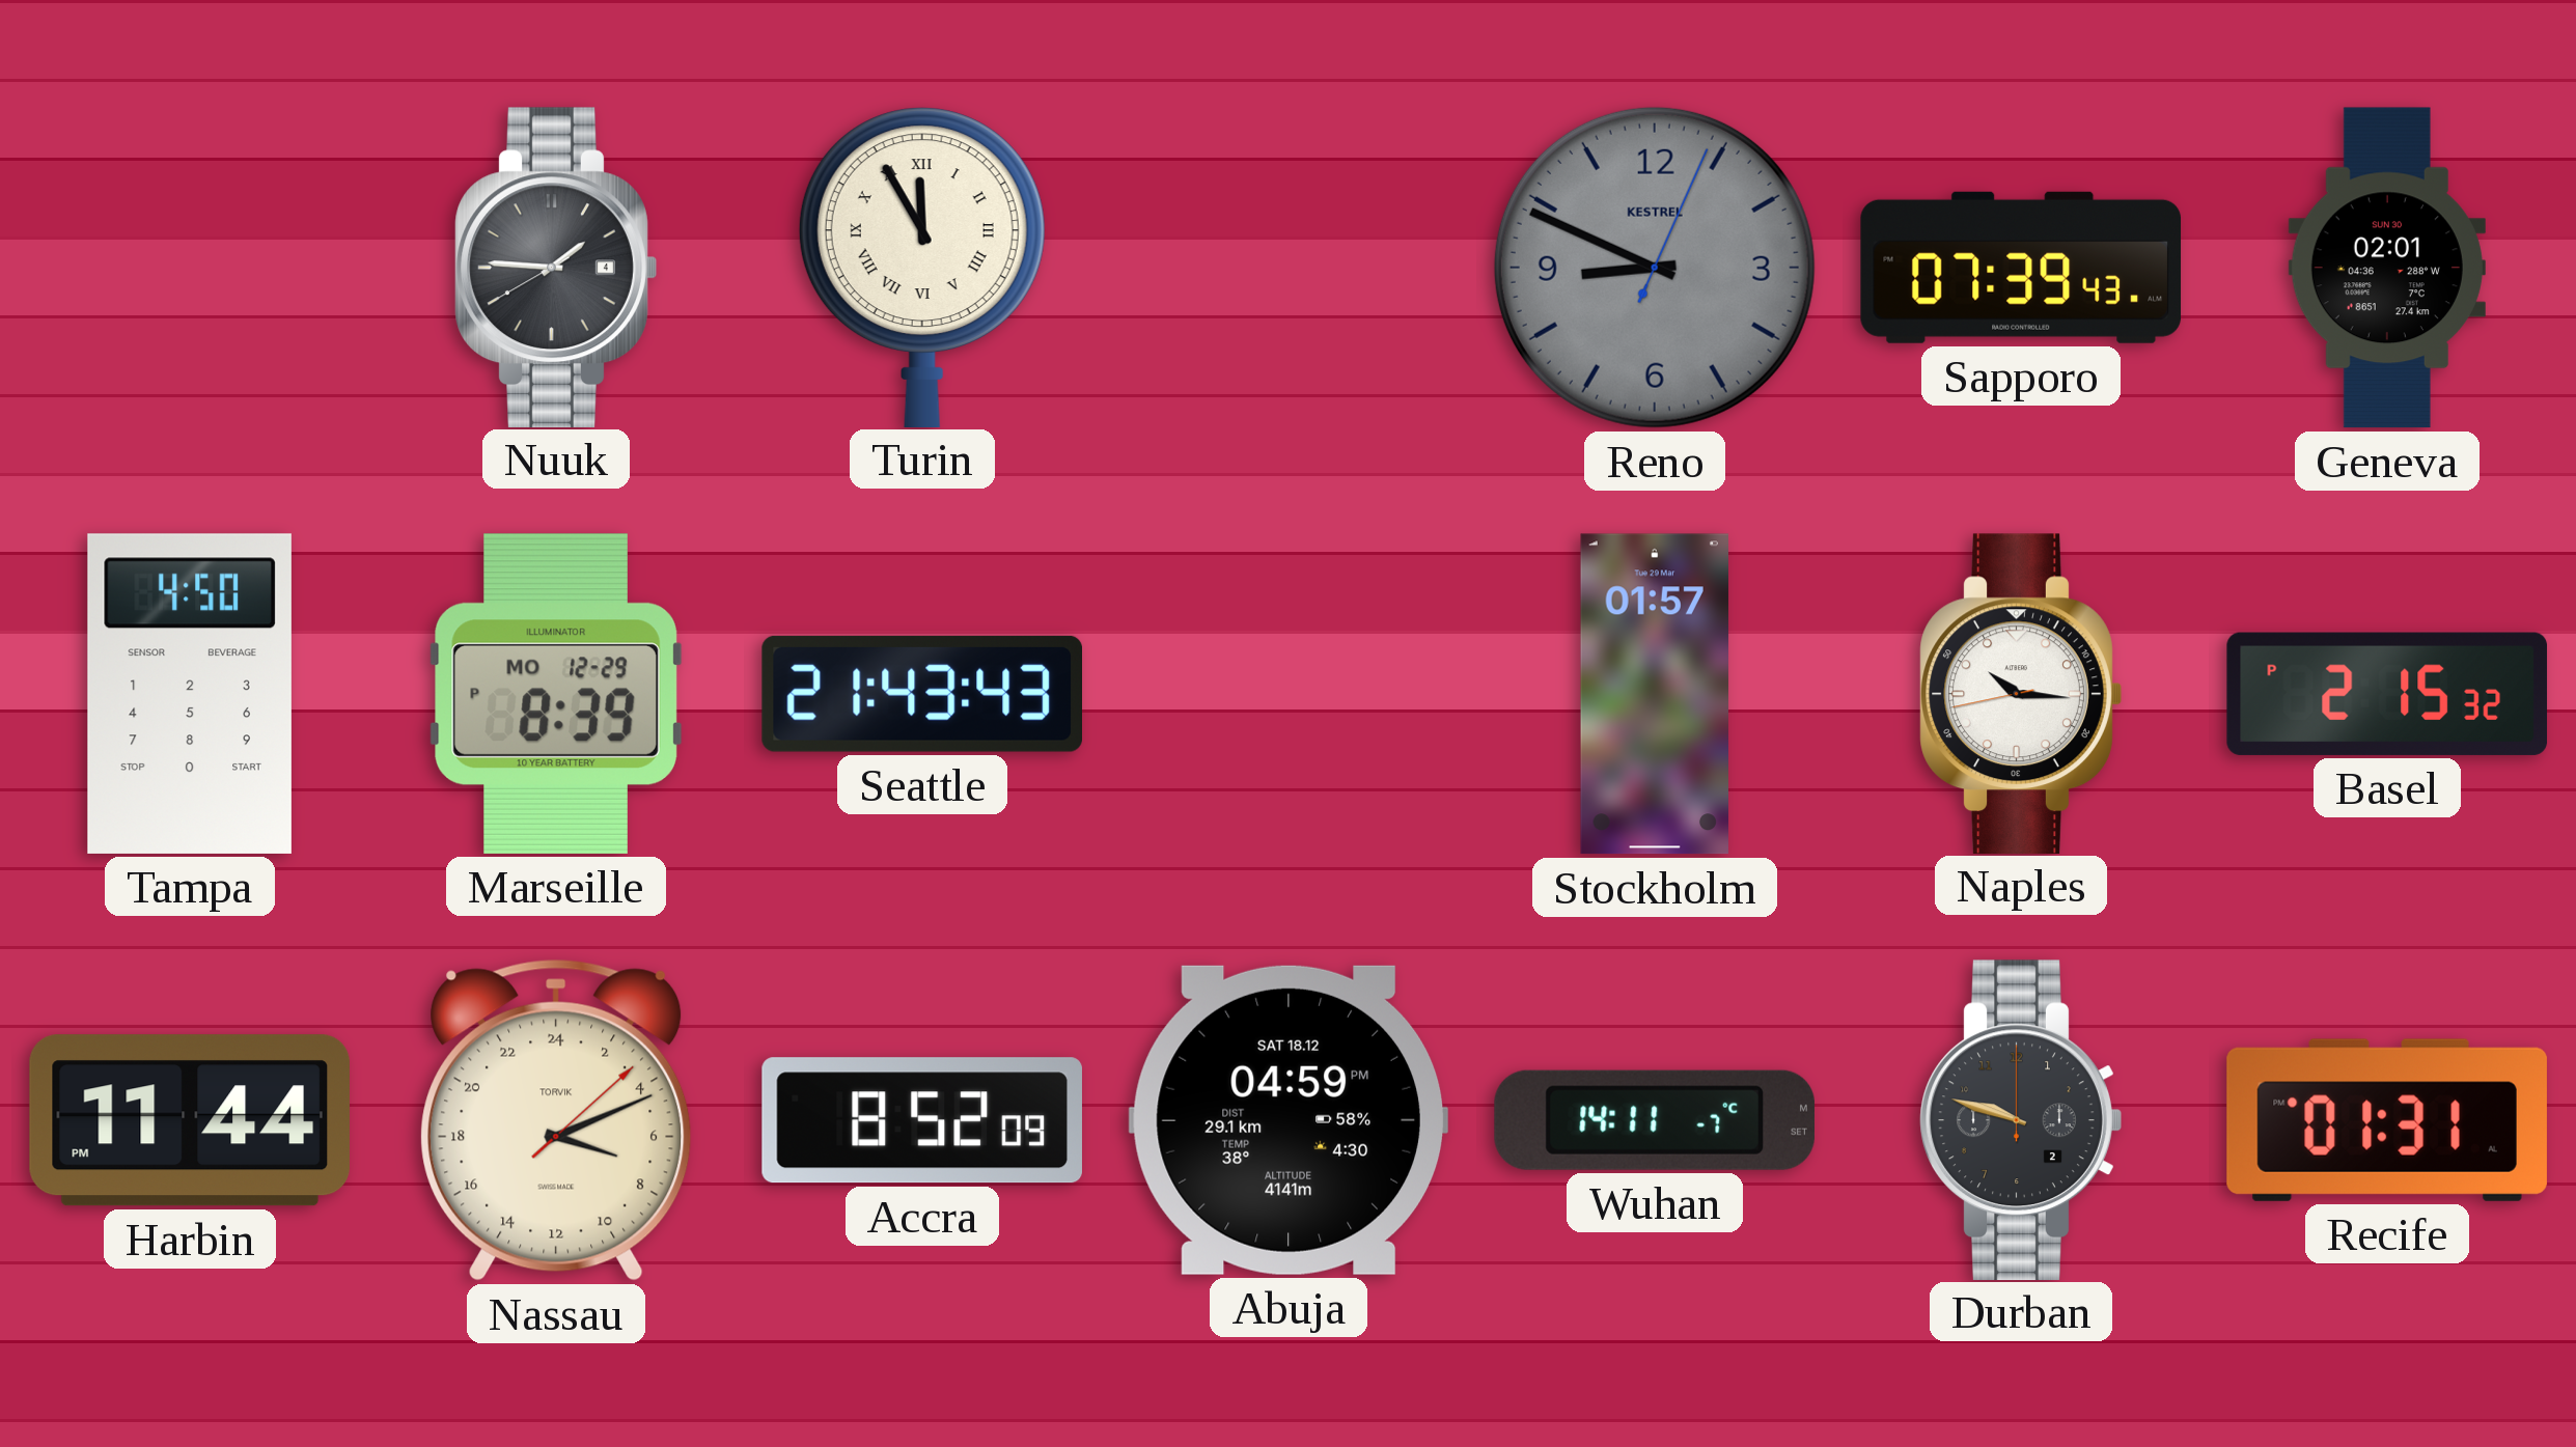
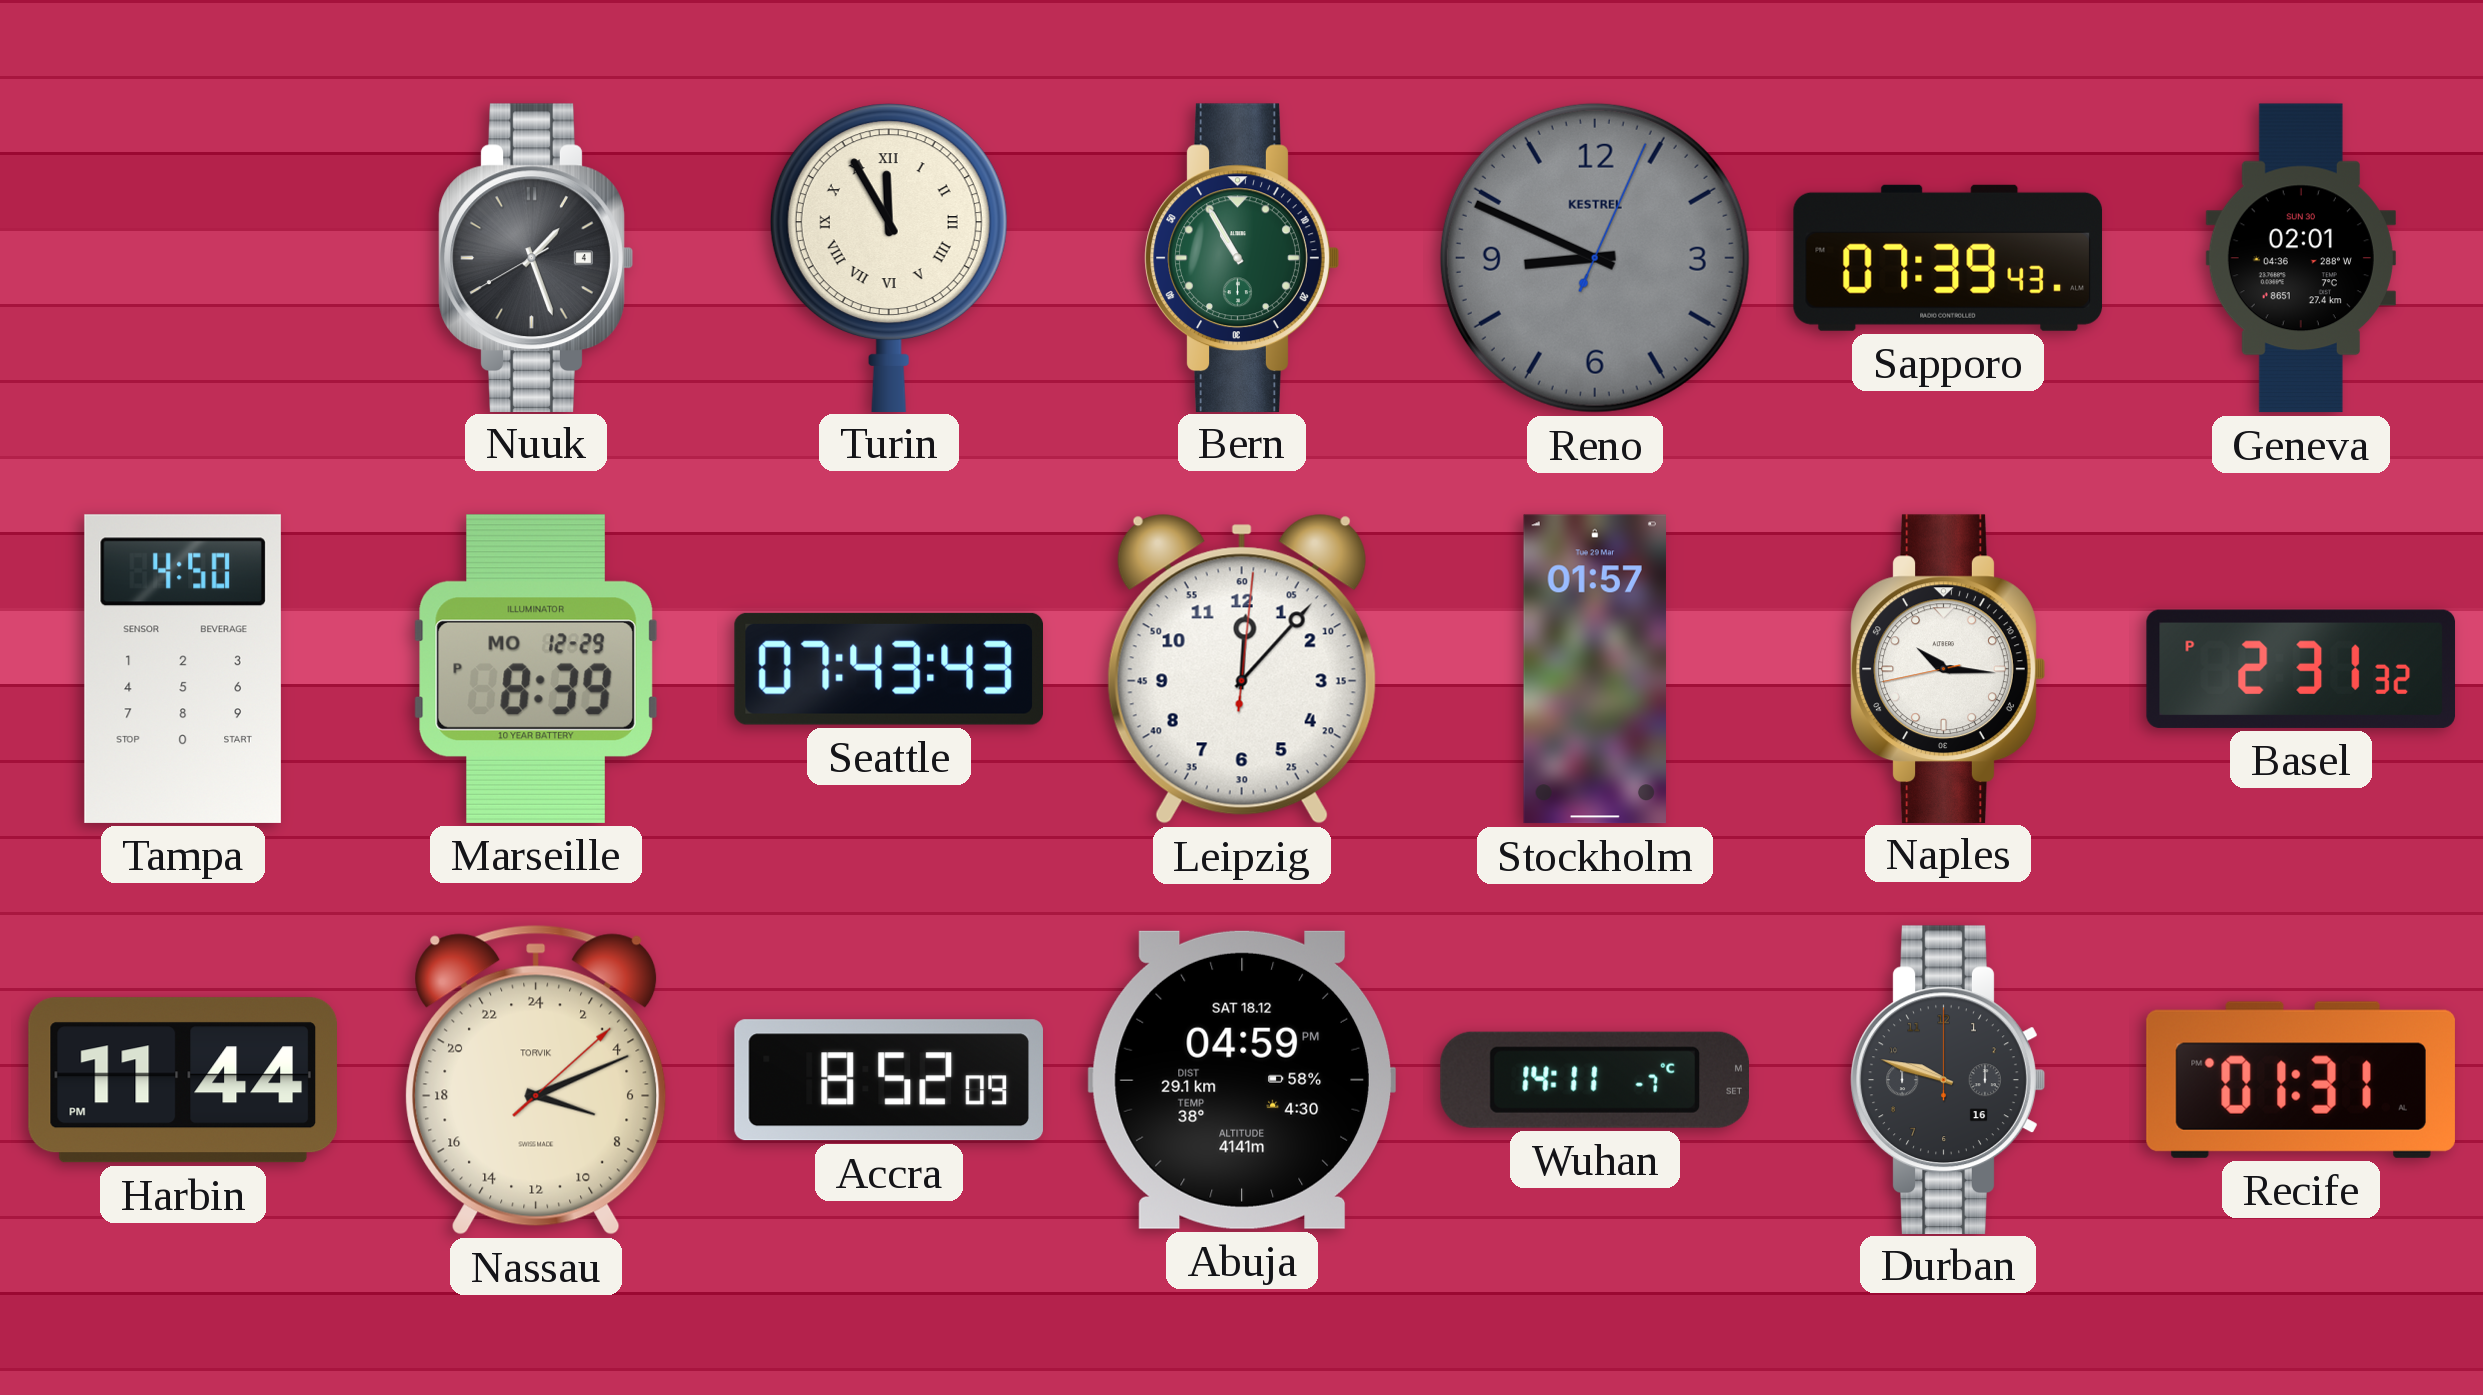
Nuuk: 1:45 -> 1:26 (536, 257)
Bern: none -> 10:55 (1242, 257)
Seattle: 21:43 -> 07:43 (888, 669)
Leipzig: none -> 12:07 (1242, 669)
Basel: 2:15 -> 2:31 (2301, 669)
Durban date: 2 -> 16 (1948, 1079)
